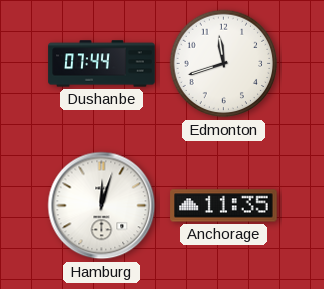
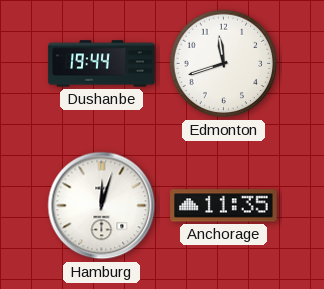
Dushanbe: 07:44 -> 19:44 (102, 64)
